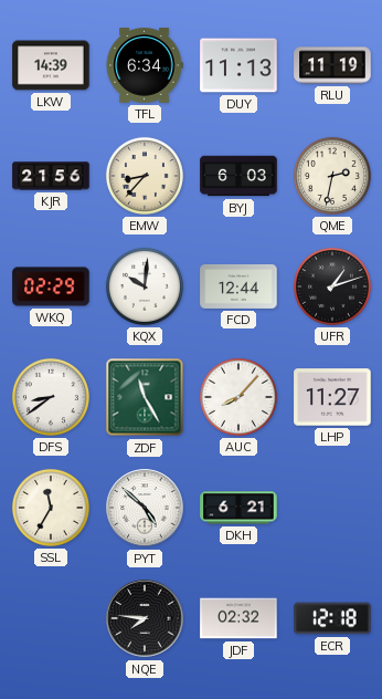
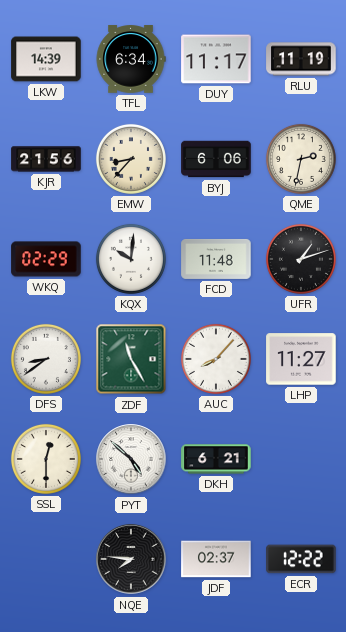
DUY: 11:13 -> 11:17 (216, 59)
BYJ: 6:03 -> 6:06 (216, 159)
FCD: 12:44 -> 11:48 (216, 259)
SSL: 11:35 -> 12:30 (46, 459)
JDF: 02:32 -> 02:37 (216, 559)
ECR: 12:18 -> 12:22 (301, 559)
